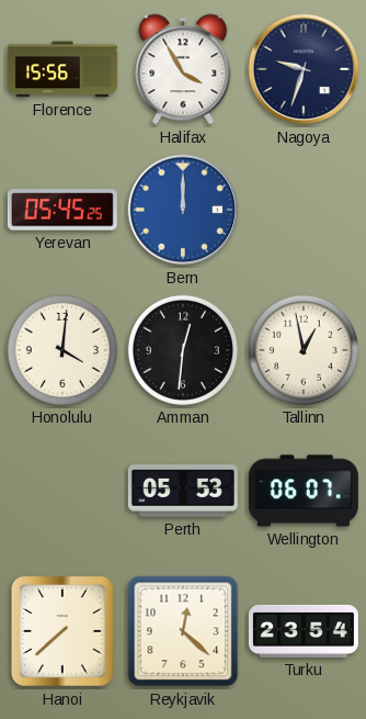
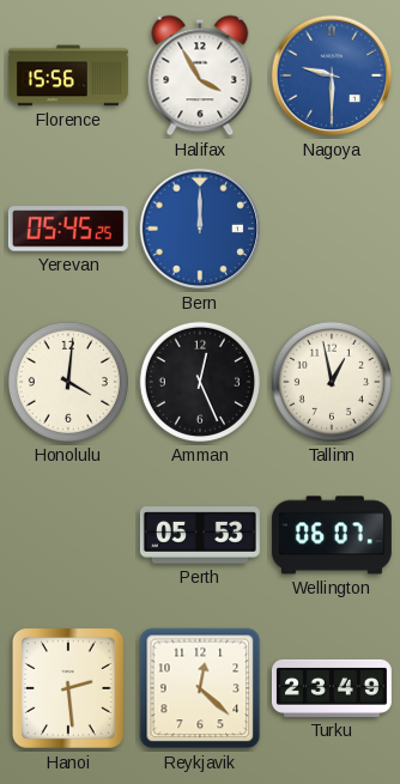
Nagoya: 9:33 -> 9:30 (332, 75)
Nagoya dial: navy -> blue (332, 75)
Amman: 12:31 -> 12:26 (200, 382)
Hanoi: 7:38 -> 2:29 (68, 688)
Turku: 23:54 -> 23:49 (332, 688)
